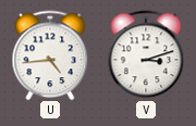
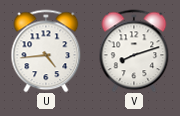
V: 3:12 -> 8:12 (134, 51)
